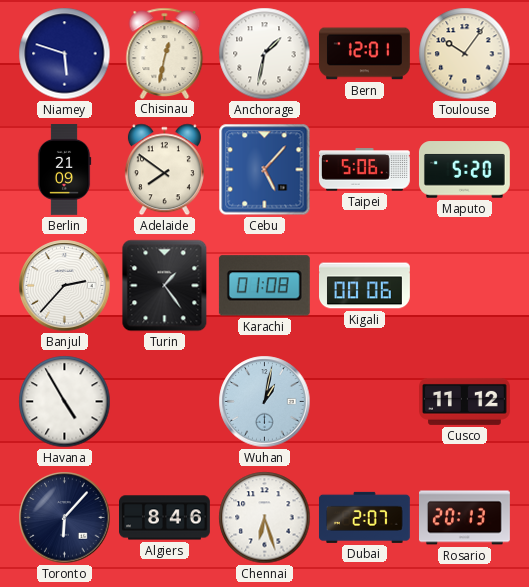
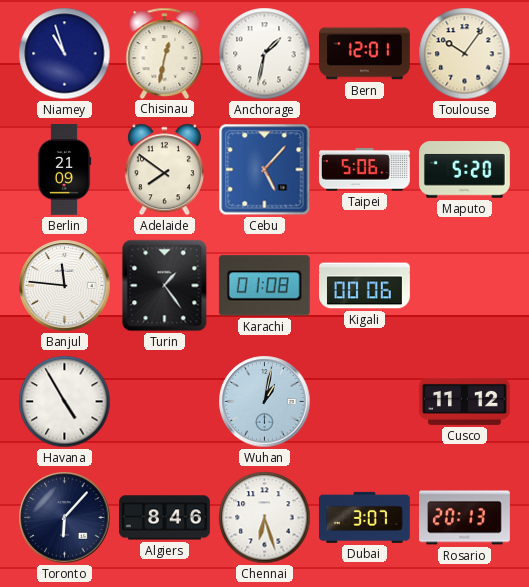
Niamey: 5:48 -> 10:57 (65, 54)
Banjul: 2:37 -> 11:46 (65, 286)
Dubai: 2:07 -> 3:07 (364, 517)
